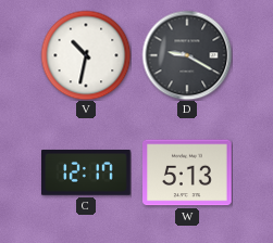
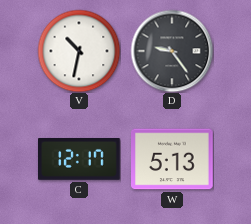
D: 9:20 -> 9:24 (172, 51)
